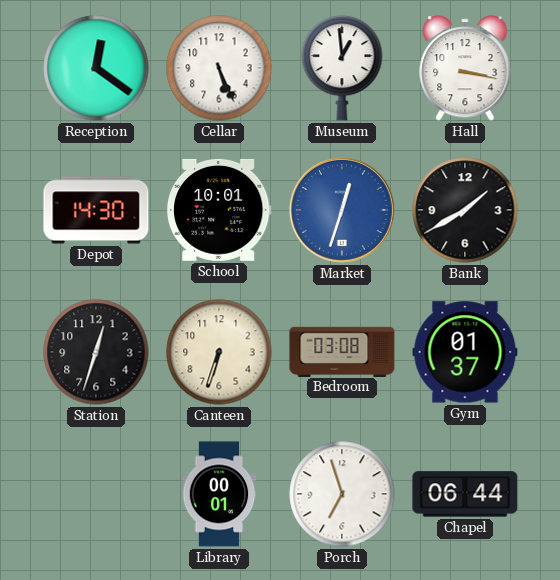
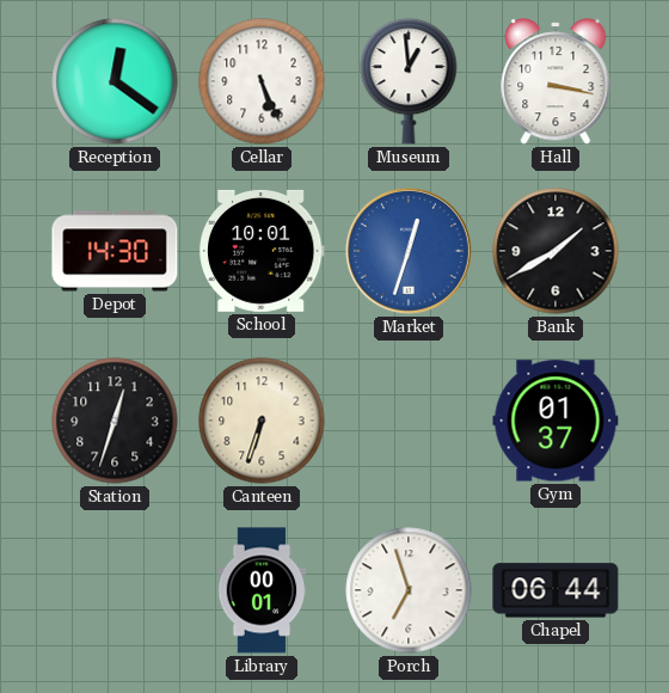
Bedroom: 03:08 -> none (342, 351)
